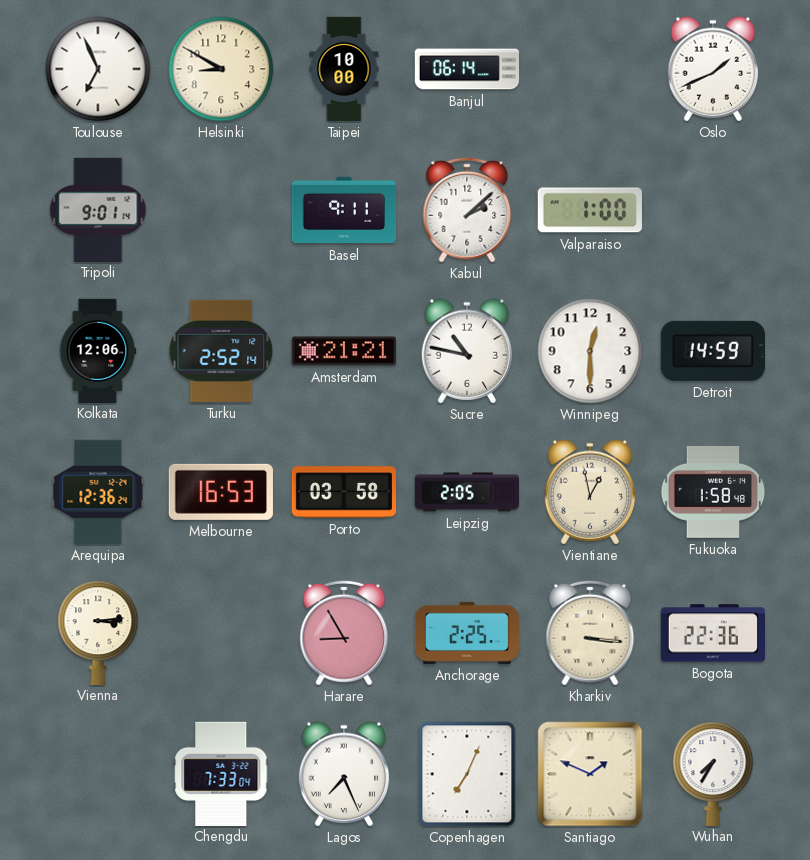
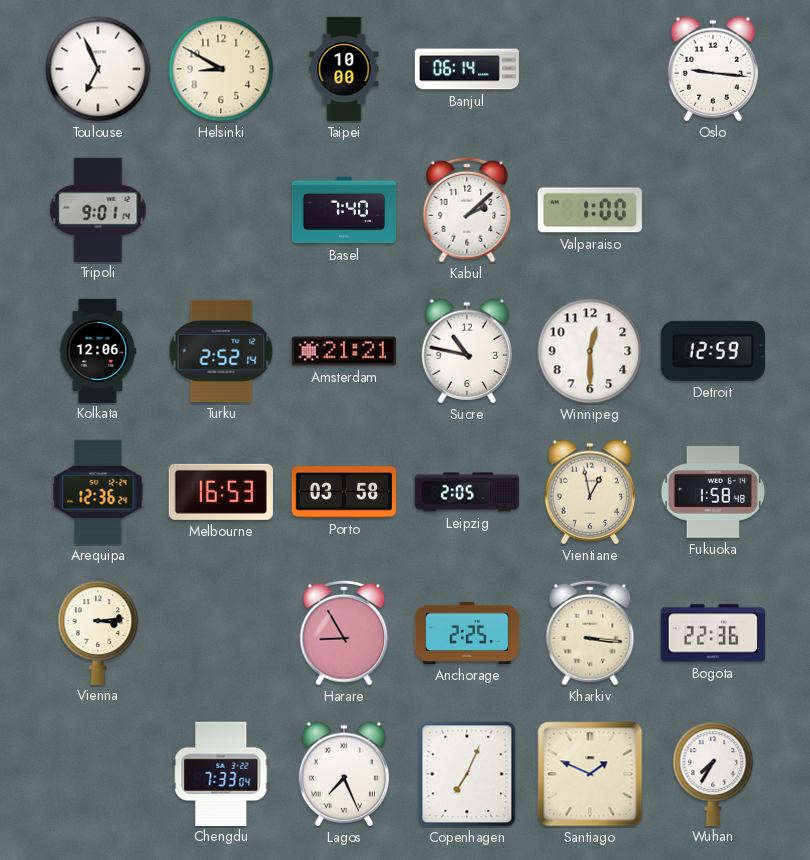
Oslo: 1:41 -> 9:16 (713, 69)
Basel: 9:11 -> 7:40 (344, 210)
Detroit: 14:59 -> 12:59 (713, 351)
